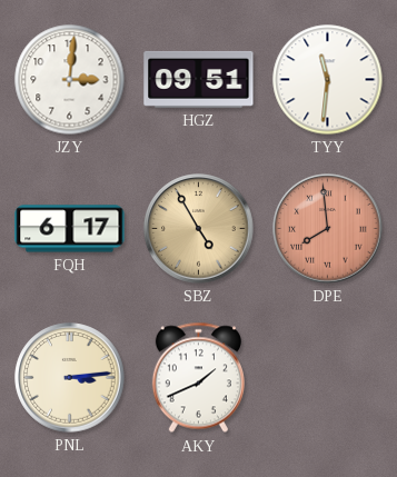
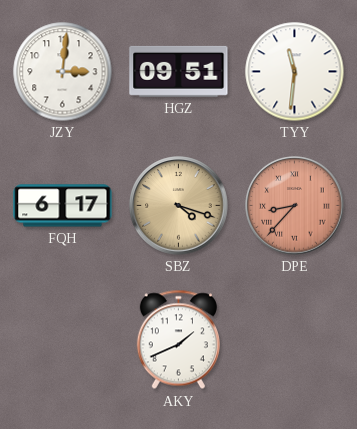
SBZ: 4:55 -> 4:18 (179, 206)
DPE: 7:59 -> 8:37 (295, 206)
PNL: 3:14 -> none (70, 378)
